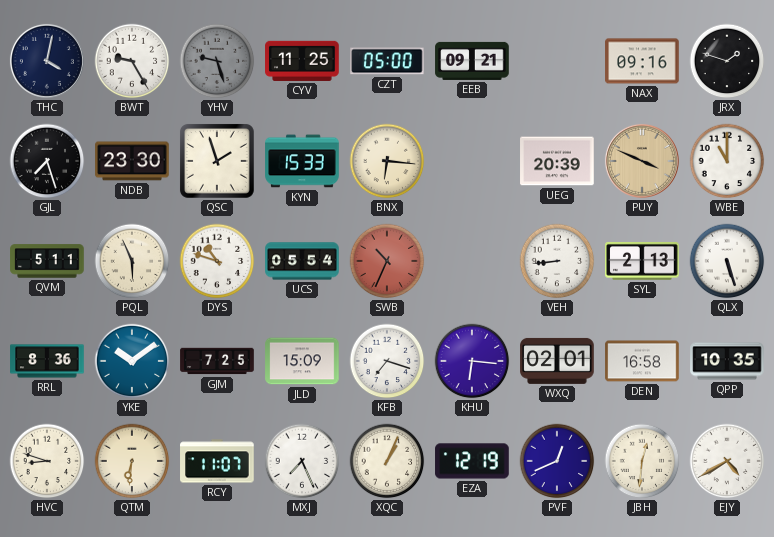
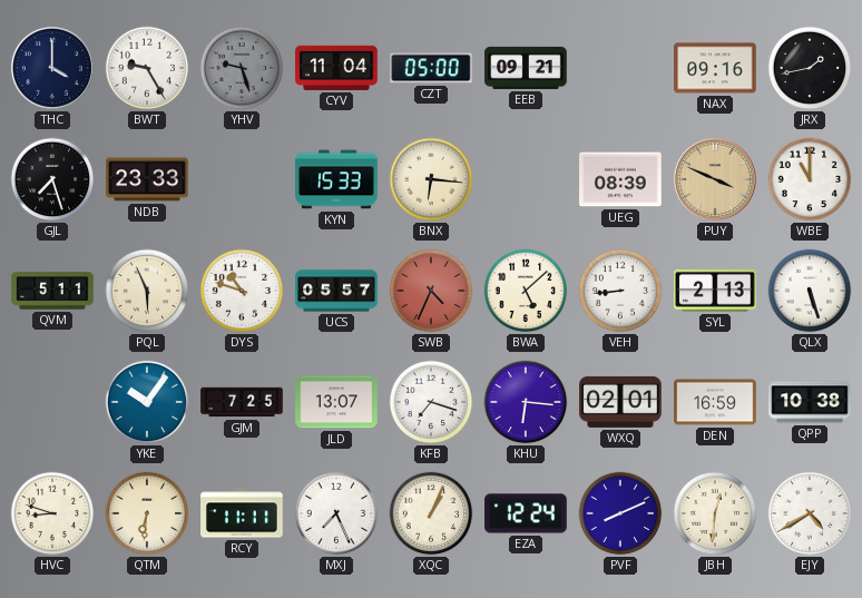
THC: 4:02 -> 4:00 (52, 68)
CYV: 11:25 -> 11:04 (336, 68)
JRX: 1:48 -> 1:43 (810, 68)
NDB: 23:30 -> 23:33 (147, 179)
QSC: 1:57 -> none (217, 161)
UEG: 20:39 -> 08:39 (620, 179)
UCS: 05:54 -> 05:57 (336, 291)
SWB: 10:34 -> 4:34 (431, 291)
BWA: none -> 5:08 (526, 291)
RRL: 8:36 -> none (47, 361)
YKE: 10:09 -> 10:06 (147, 402)
JLD: 15:09 -> 13:07 (336, 402)
DEN: 16:58 -> 16:59 (715, 402)
QPP: 10:35 -> 10:38 (810, 402)
RCY: 11:07 -> 11:11 (242, 513)
EZA: 12:19 -> 12:24 (526, 513)
PVF: 12:41 -> 8:11 (620, 513)
